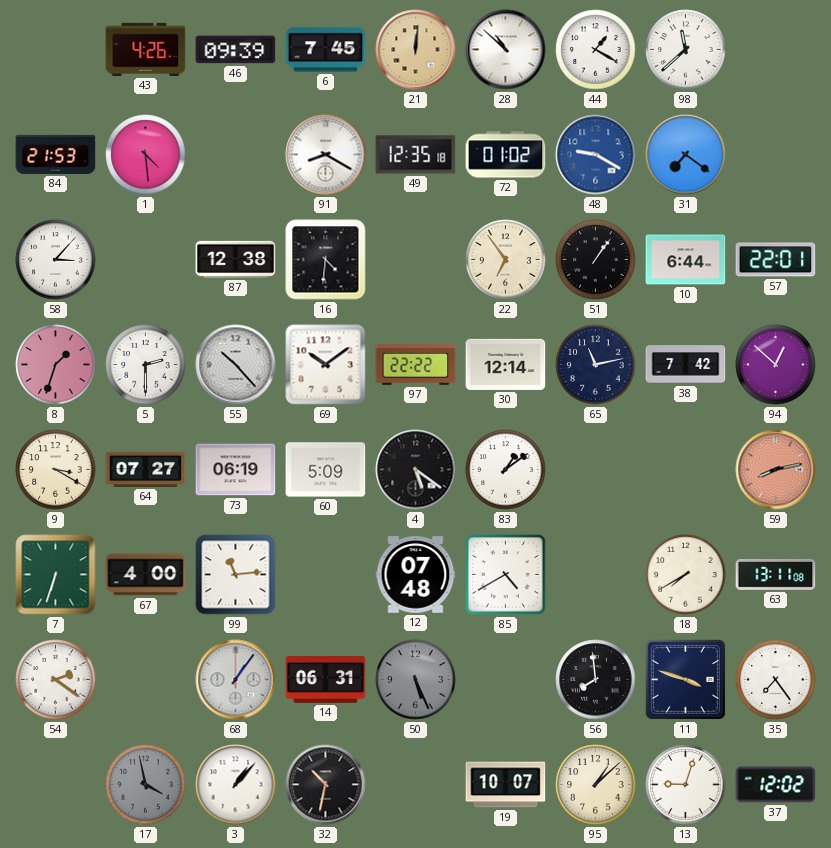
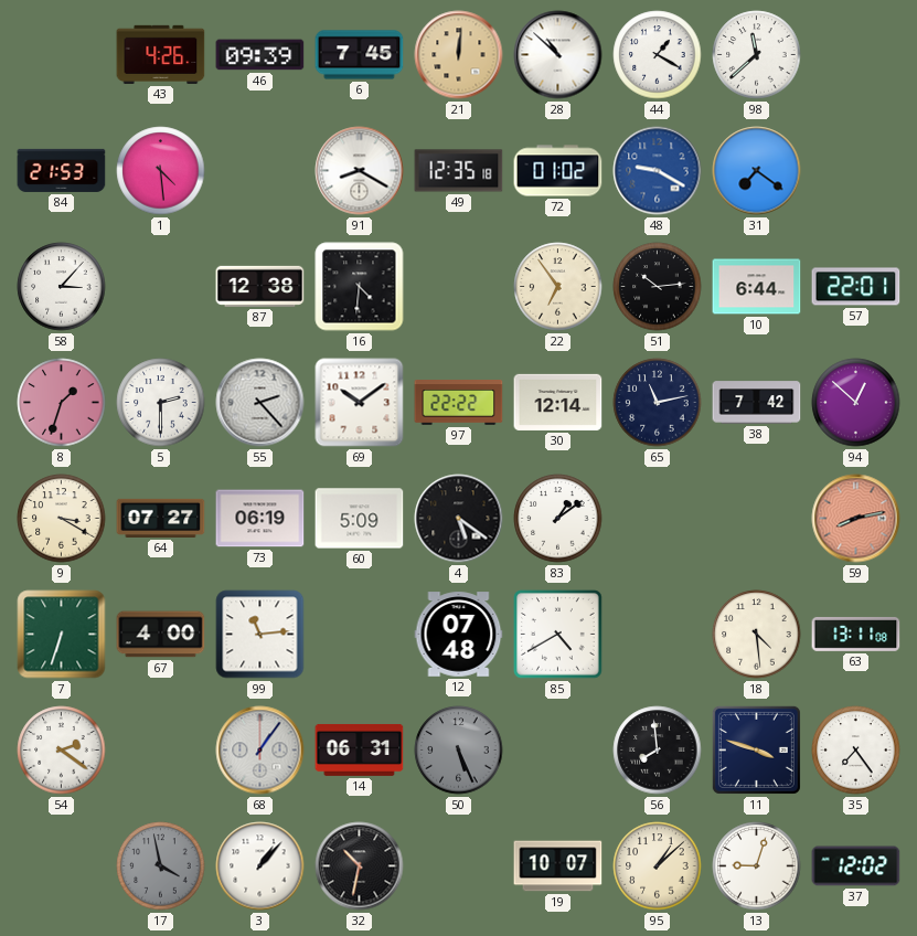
51: 1:06 -> 10:14 (658, 287)
55: 10:23 -> 2:23 (260, 403)
18: 7:40 -> 4:29 (757, 635)
